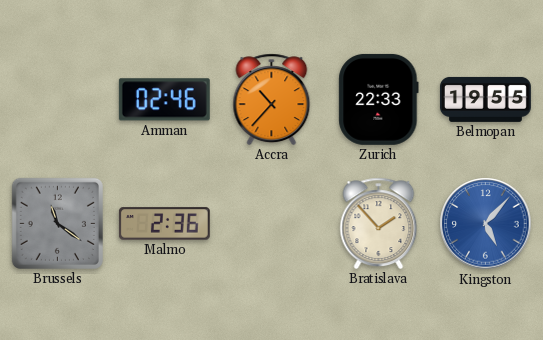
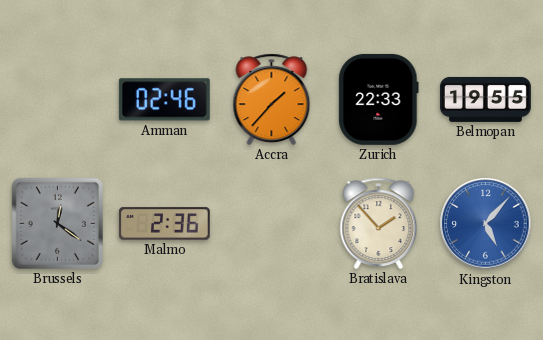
Accra: 10:37 -> 1:37 (272, 99)
Brussels: 11:21 -> 12:21 (57, 223)
